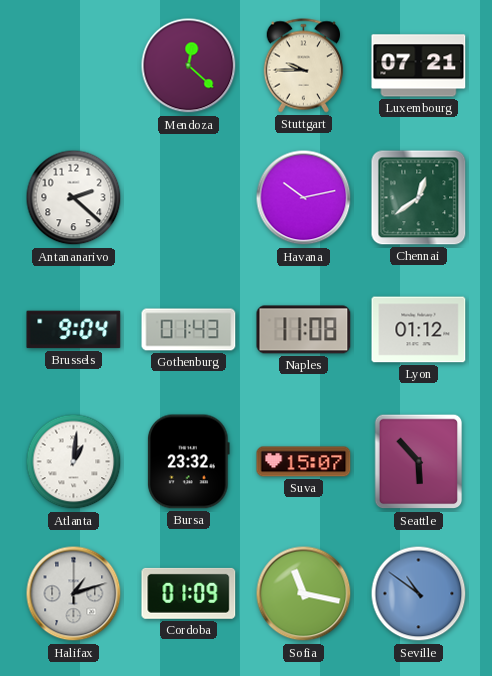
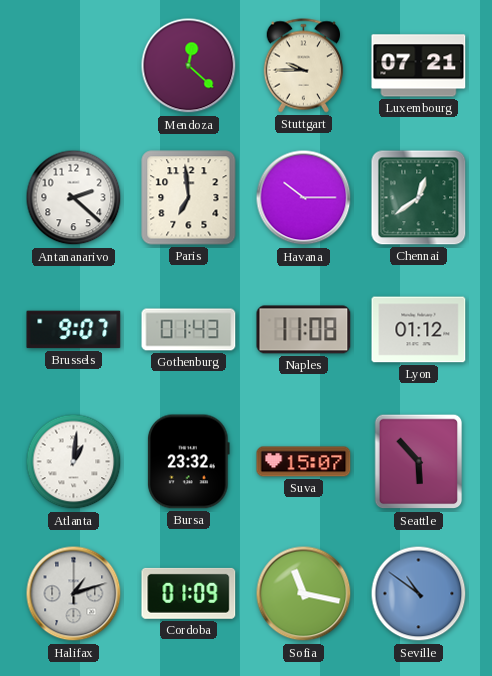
Paris: none -> 6:59 (189, 198)
Havana: 10:13 -> 10:15 (304, 198)
Brussels: 9:04 -> 9:07 (74, 330)
